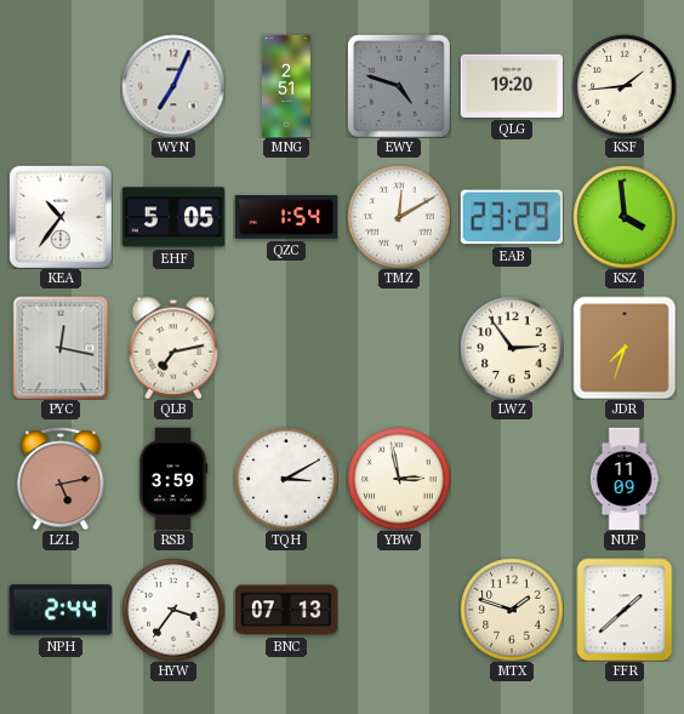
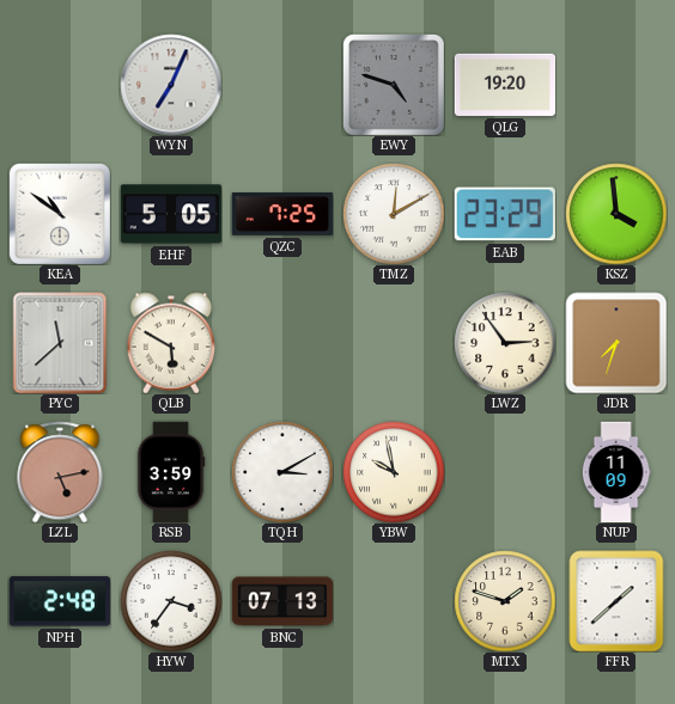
MNG: 2:51 -> none (286, 86)
KSF: 1:44 -> none (625, 86)
KEA: 10:36 -> 10:51 (60, 214)
QZC: 1:54 -> 7:25 (282, 214)
PYC: 12:17 -> 11:38 (60, 343)
QLB: 7:13 -> 5:50 (170, 343)
YBW: 2:58 -> 9:58 (394, 472)
NPH: 2:44 -> 2:48 (59, 601)
